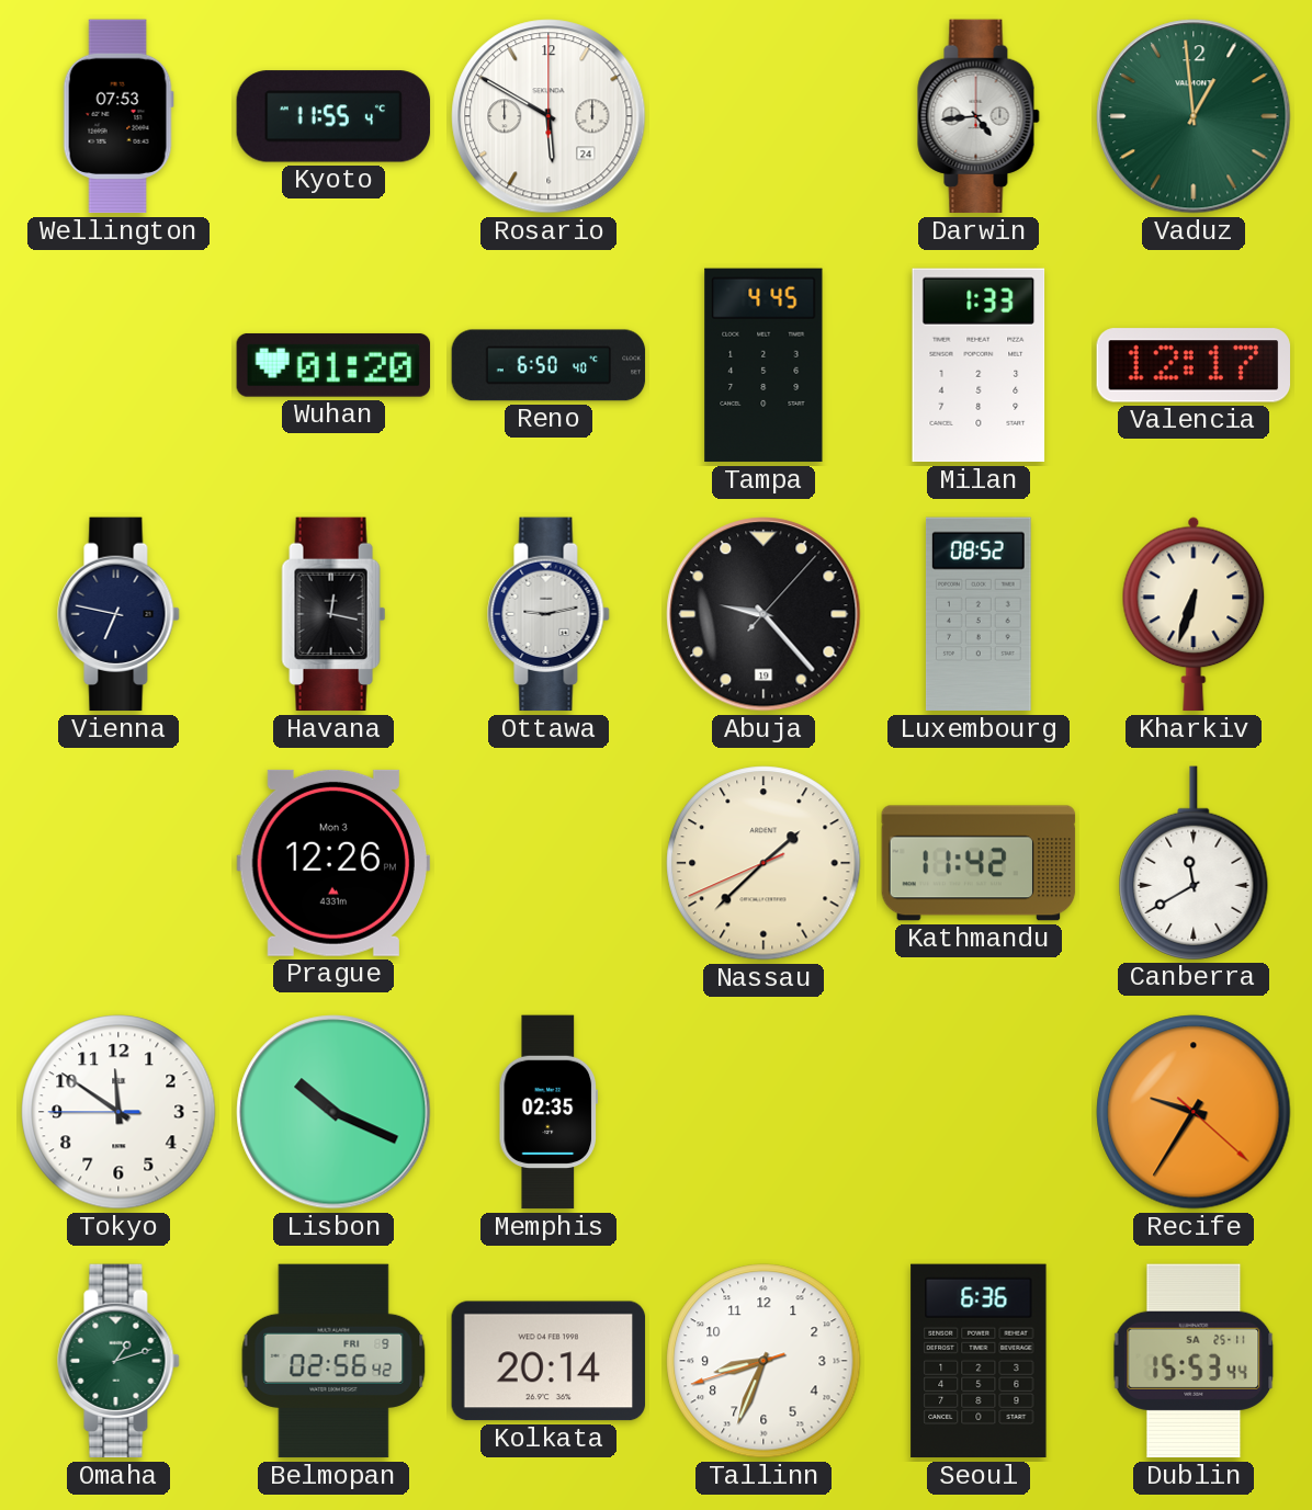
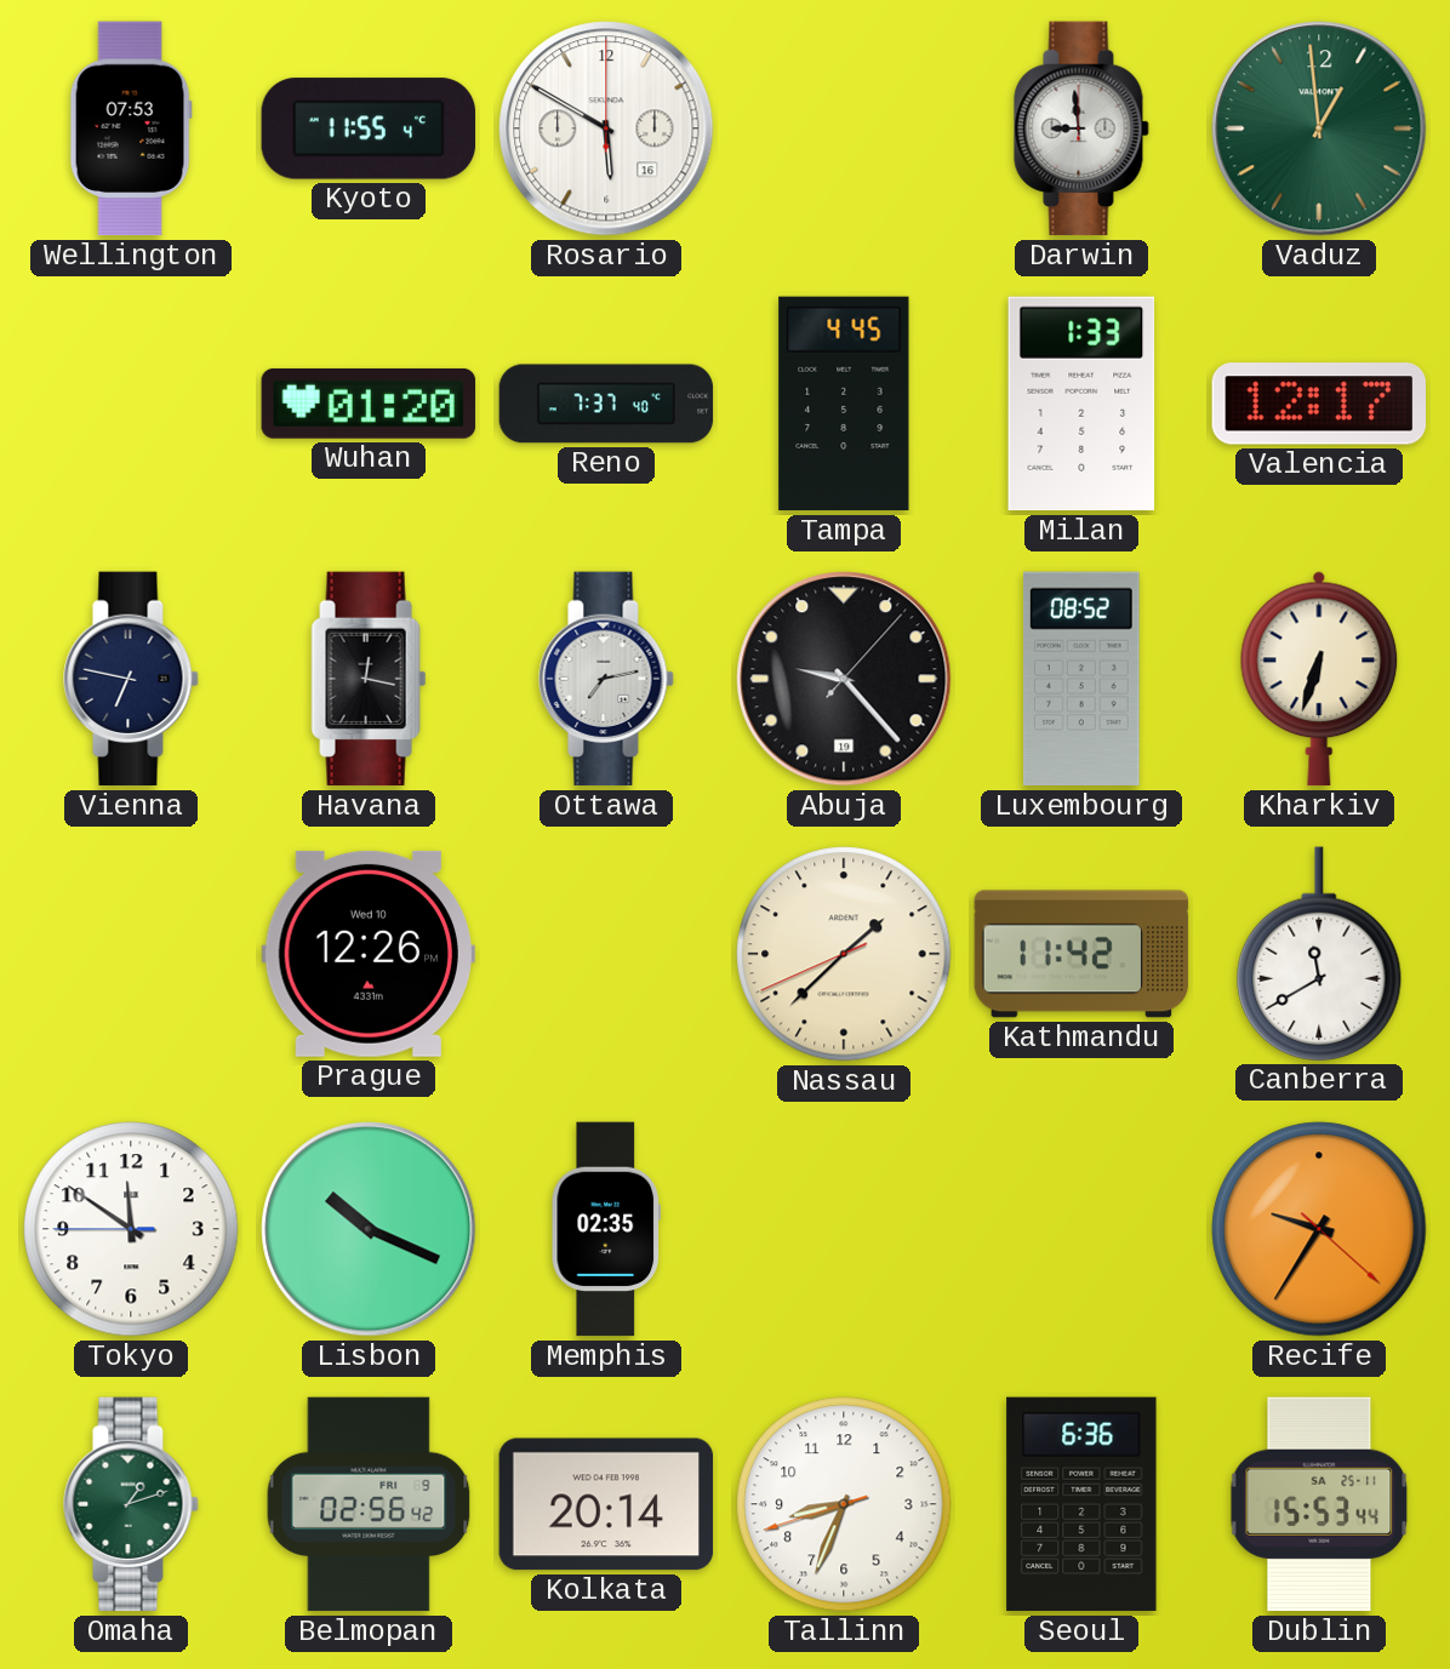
Rosario date: 24 -> 16 (606, 128)
Darwin: 4:44 -> 8:59 (1081, 128)
Reno: 6:50 -> 7:37 (606, 404)
Ottawa: 9:13 -> 7:13 (606, 679)
Prague date: Mon 3 -> Wed 10 (367, 954)
